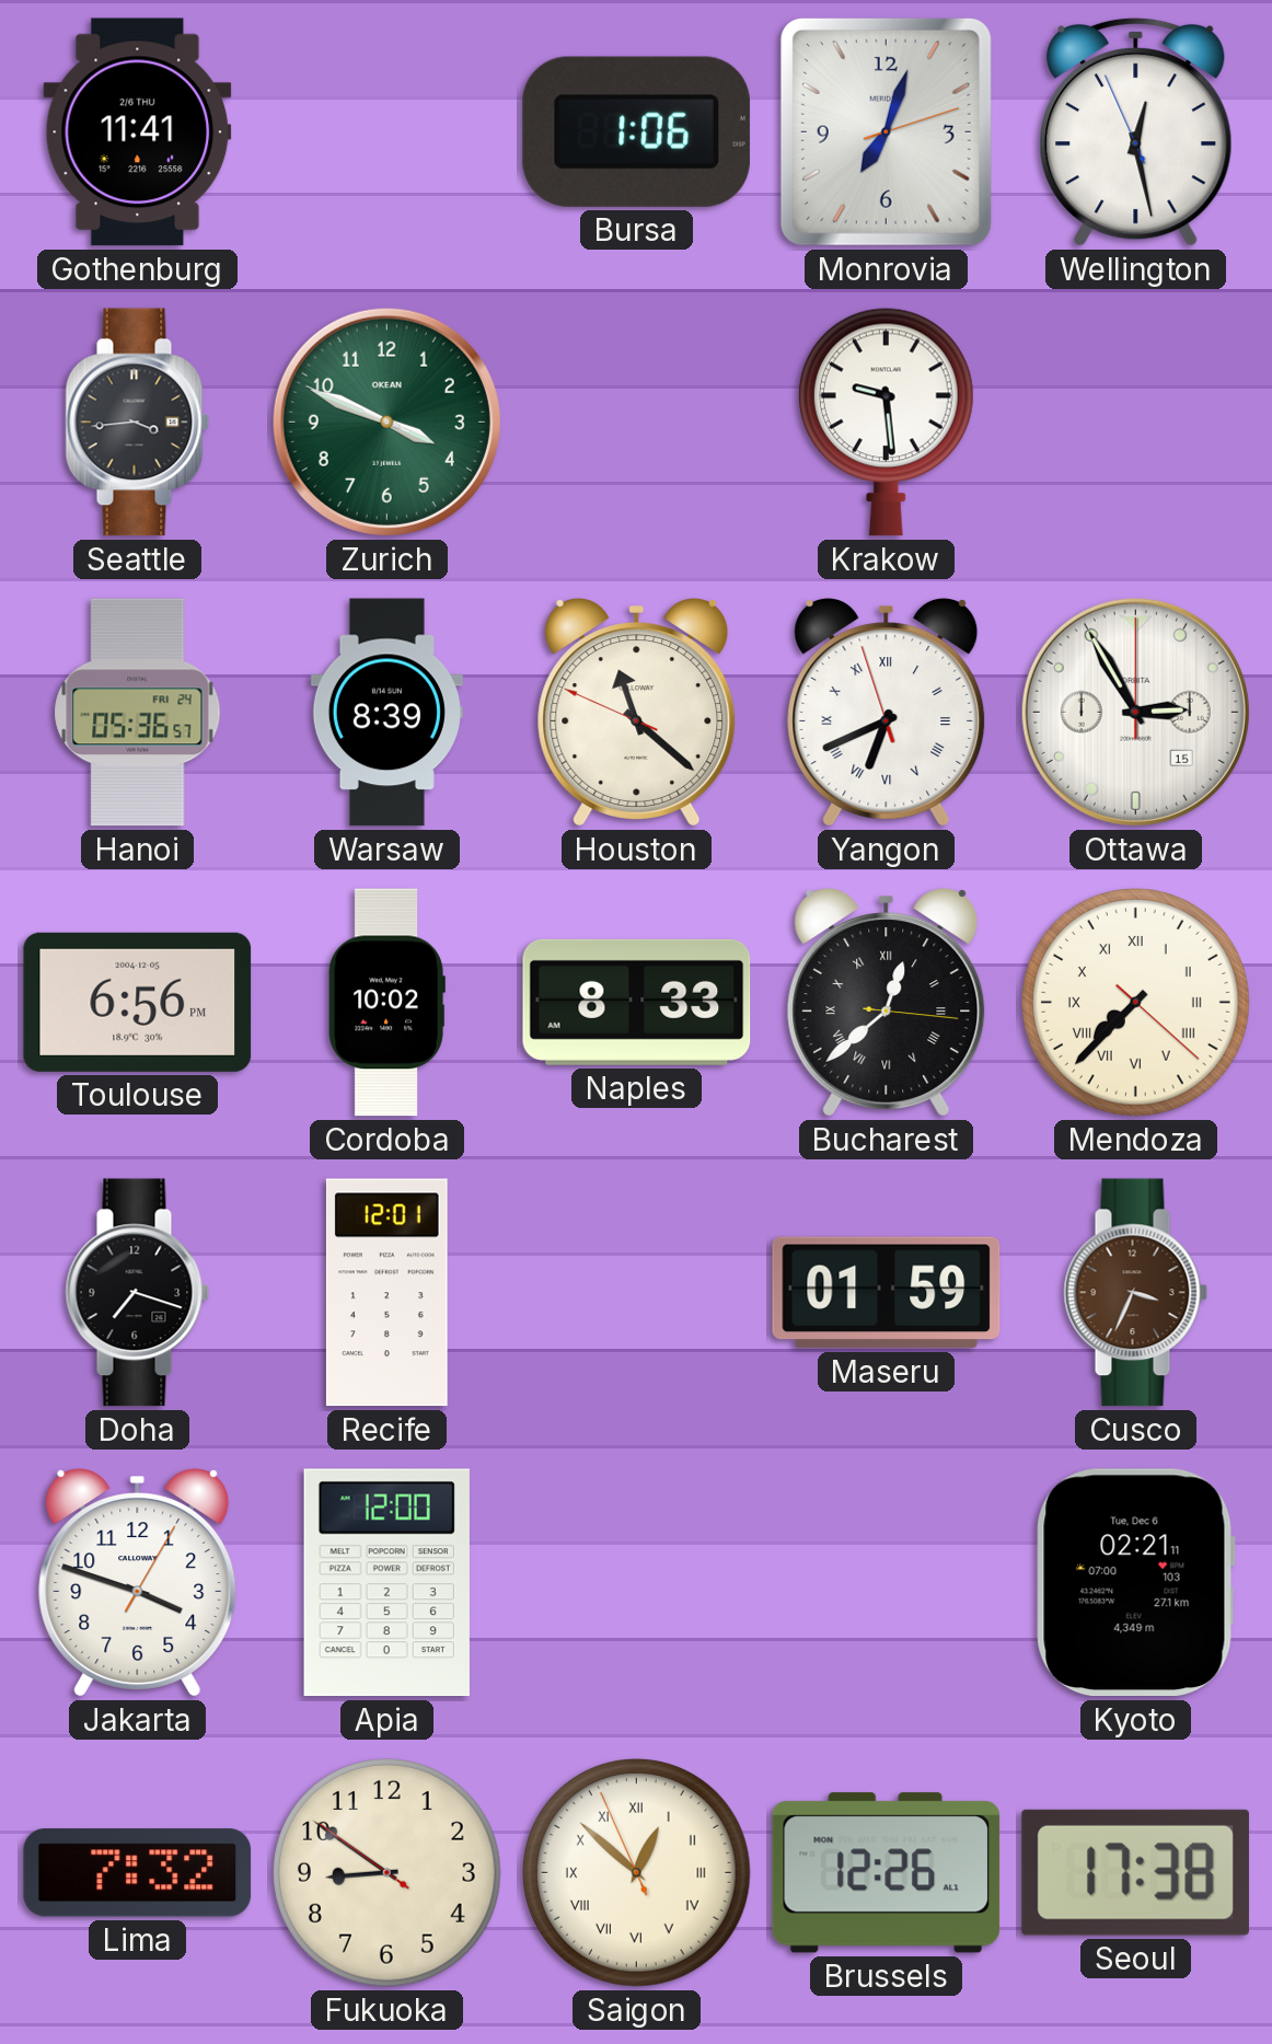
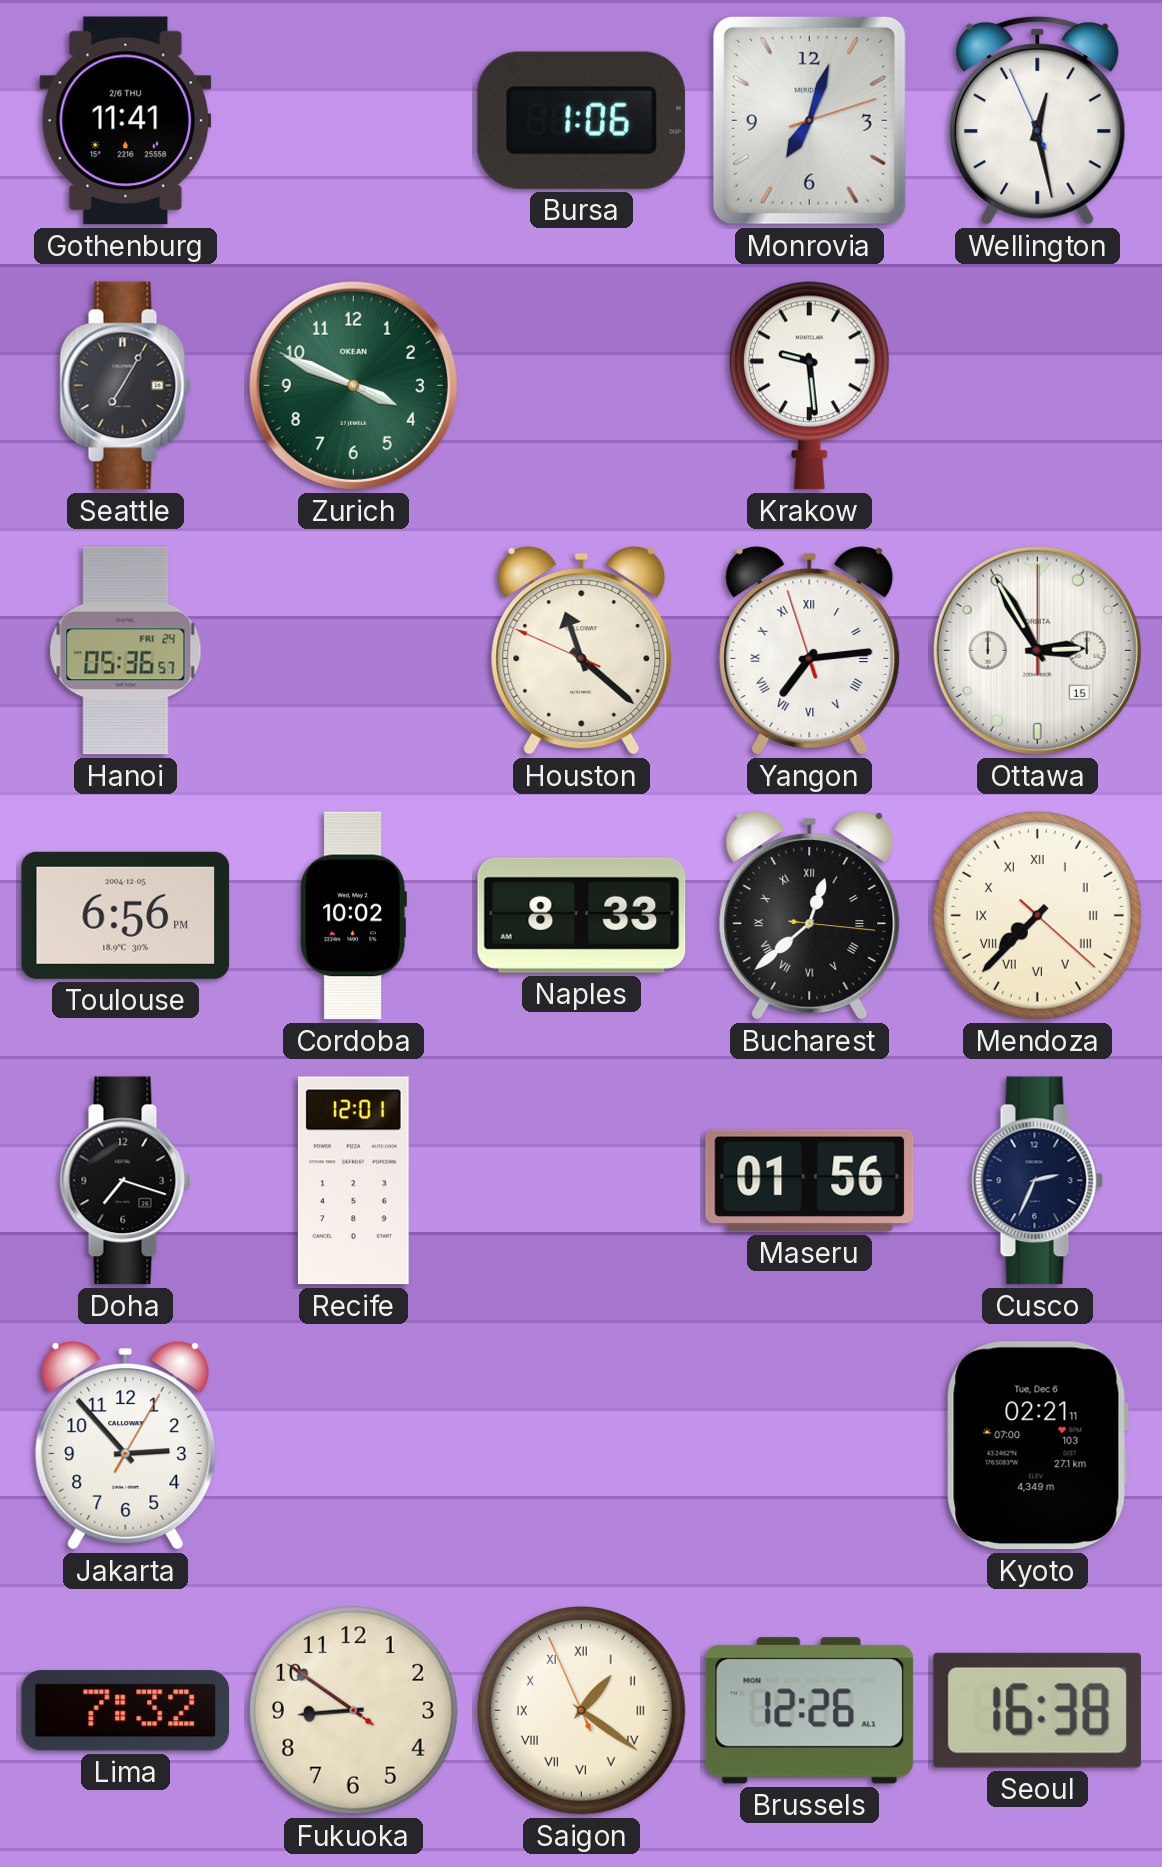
Seattle: 3:44 -> 7:05 (126, 386)
Warsaw: 8:39 -> none (386, 713)
Yangon: 6:40 -> 7:13 (810, 651)
Maseru: 01:59 -> 01:56 (810, 1181)
Cusco: 3:34 -> 2:34 (1038, 1181)
Cusco dial: brown -> navy (1038, 1181)
Jakarta: 3:48 -> 2:53 (126, 1446)
Apia: 12:00 -> none (386, 1583)
Saigon: 12:51 -> 1:20 (582, 1711)
Seoul: 17:38 -> 16:38 (1037, 1710)
